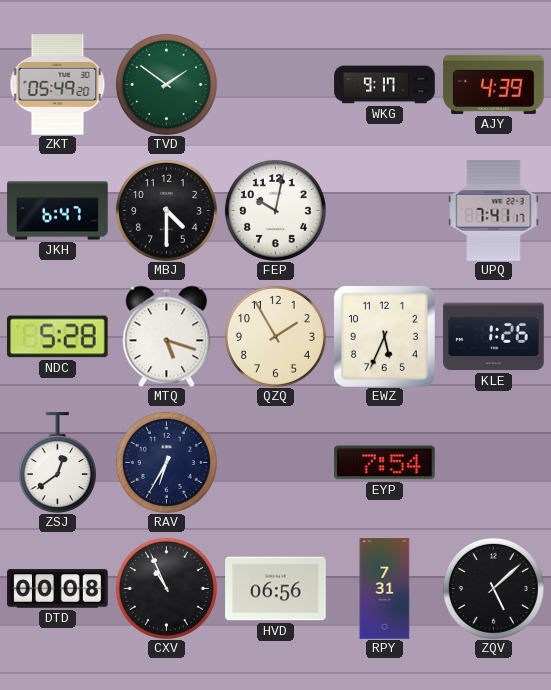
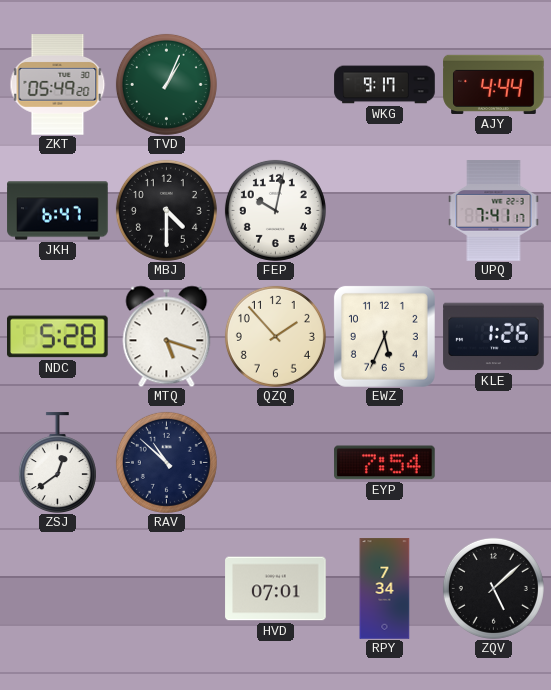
TVD: 1:51 -> 1:04 (166, 84)
AJY: 4:39 -> 4:44 (494, 84)
QZQ: 1:55 -> 1:53 (275, 336)
RAV: 6:35 -> 10:52 (166, 462)
DTD: 00:08 -> none (58, 589)
CXV: 10:56 -> none (166, 588)
HVD: 06:56 -> 07:01 (276, 589)
RPY: 7:31 -> 7:34 (385, 589)
